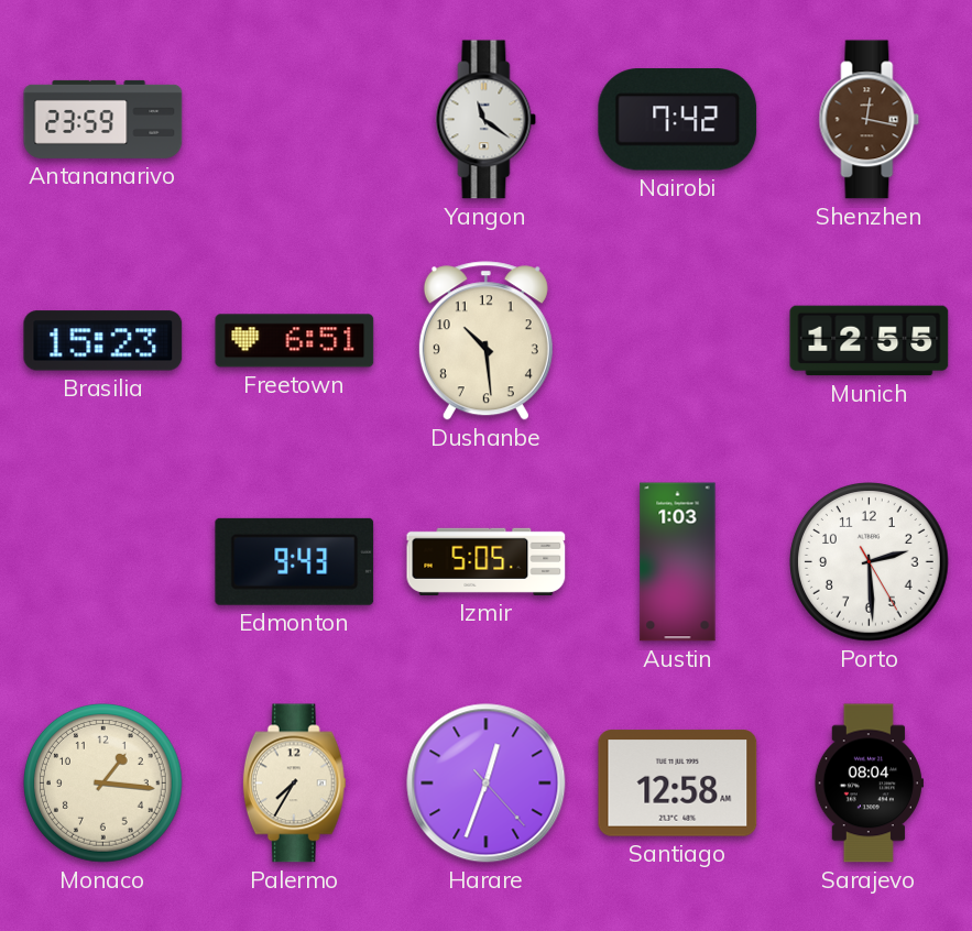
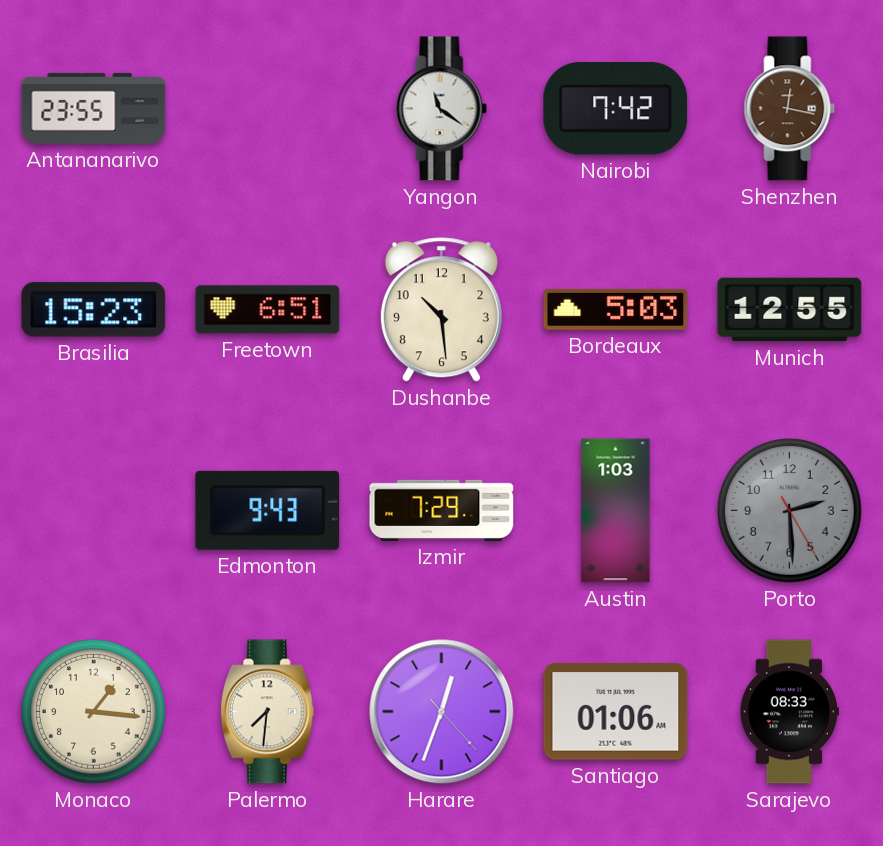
Antananarivo: 23:59 -> 23:55 (94, 108)
Bordeaux: none -> 5:03 (616, 309)
Izmir: 5:05 -> 7:29 (442, 510)
Porto dial: white -> grey (790, 511)
Palermo: 7:35 -> 7:31 (267, 712)
Santiago: 12:58 -> 01:06 (616, 712)
Sarajevo: 08:04 -> 08:33 (789, 712)
